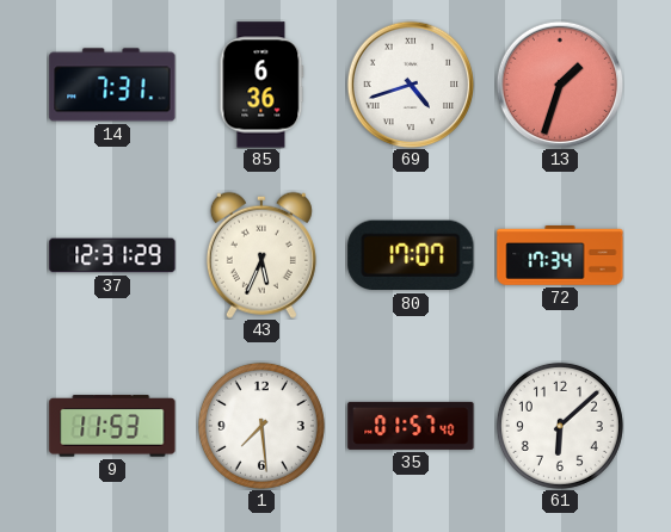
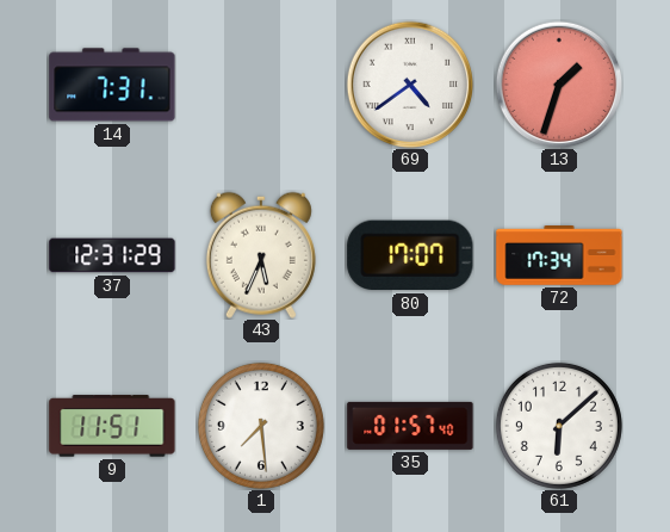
85: 6:36 -> none (261, 85)
69: 4:42 -> 4:39 (410, 85)
9: 11:53 -> 11:51 (112, 426)
